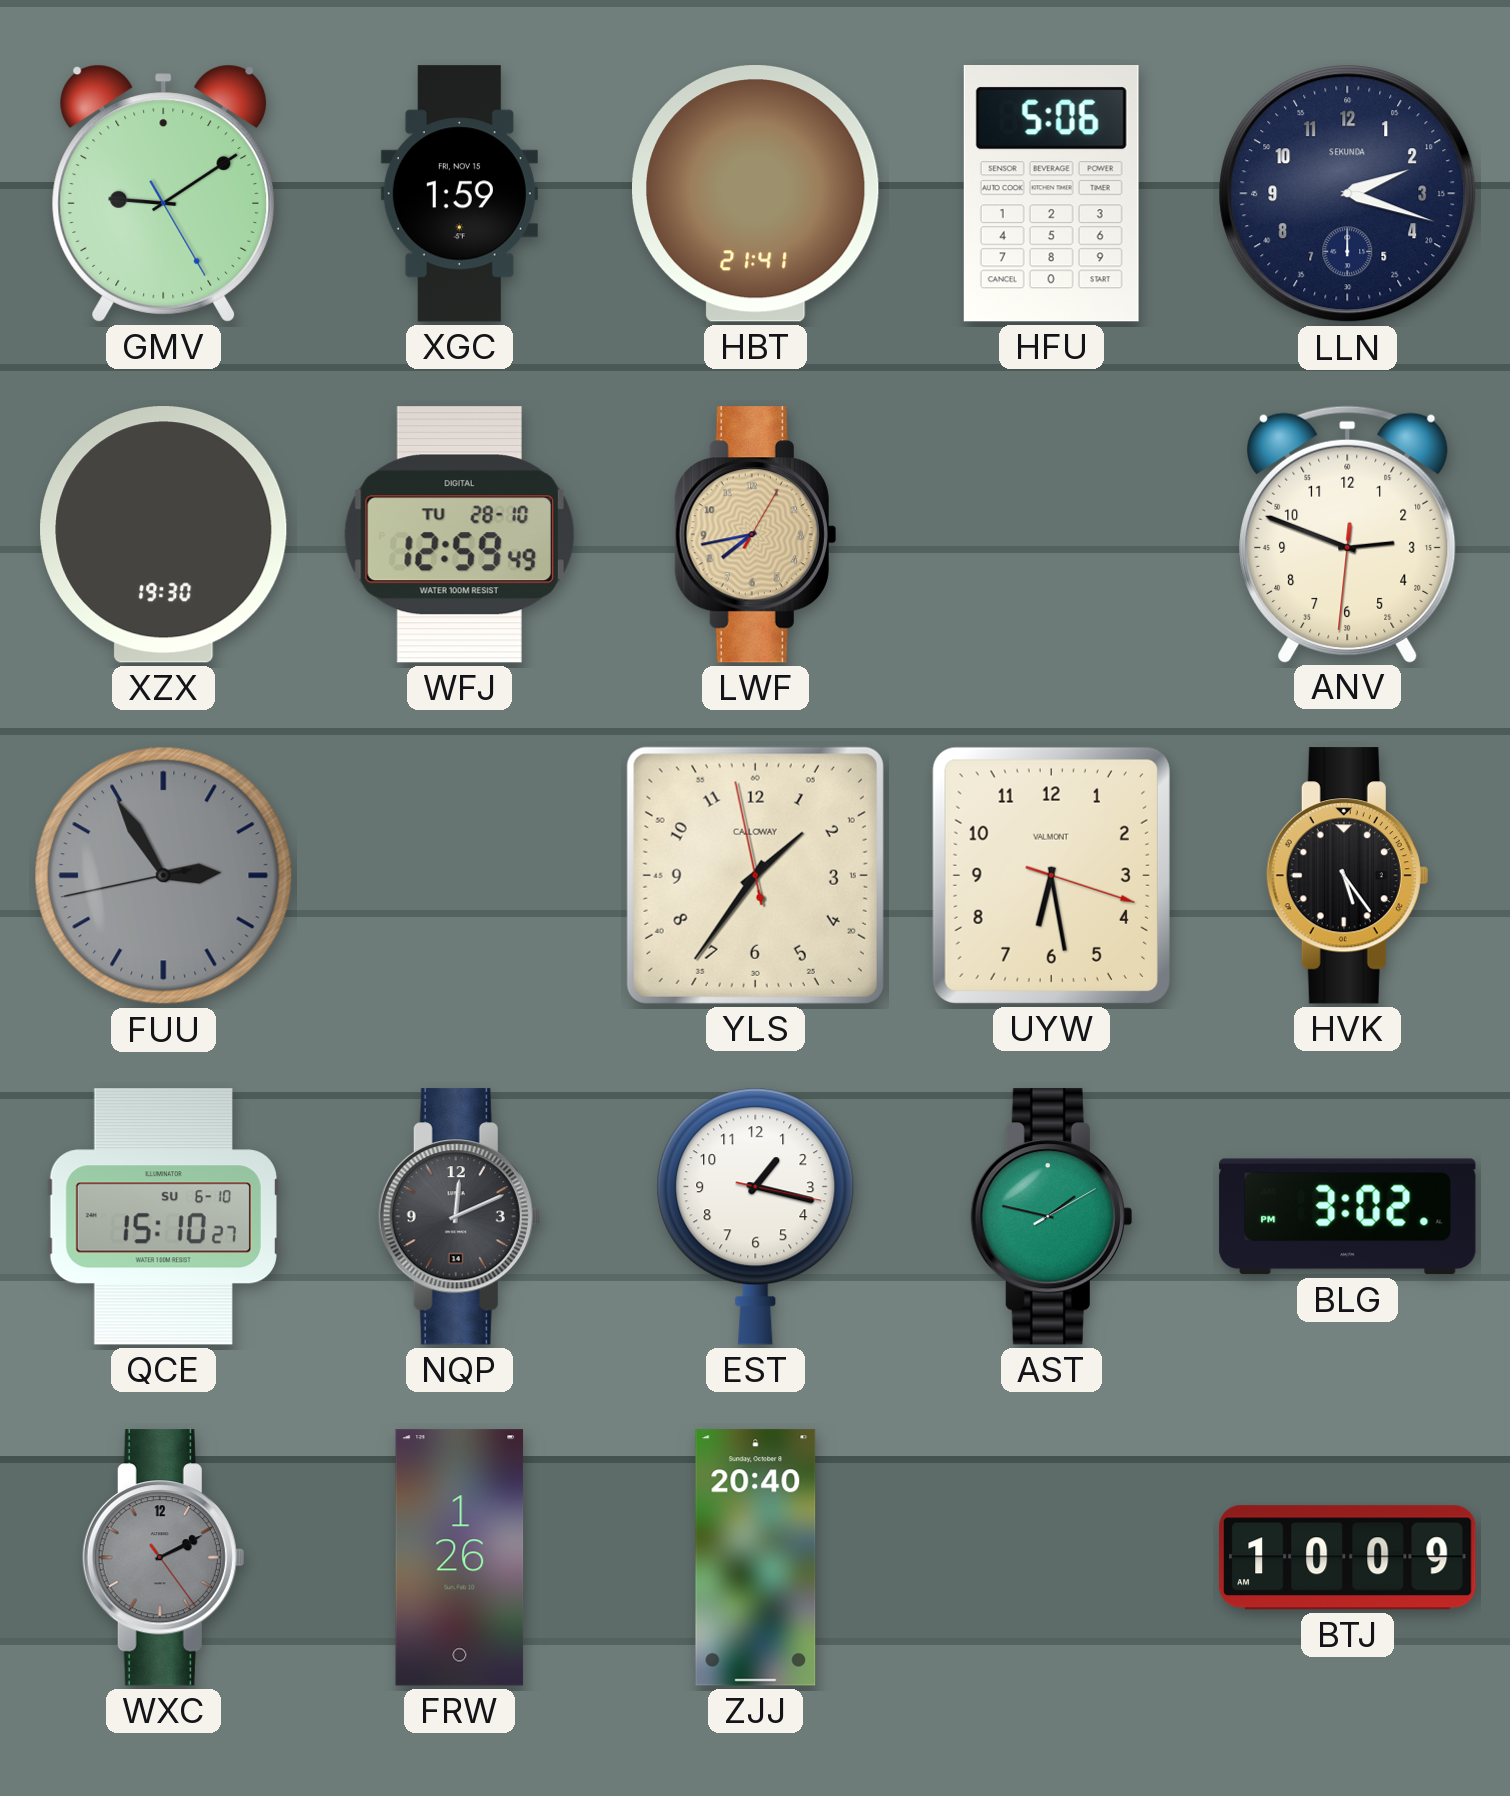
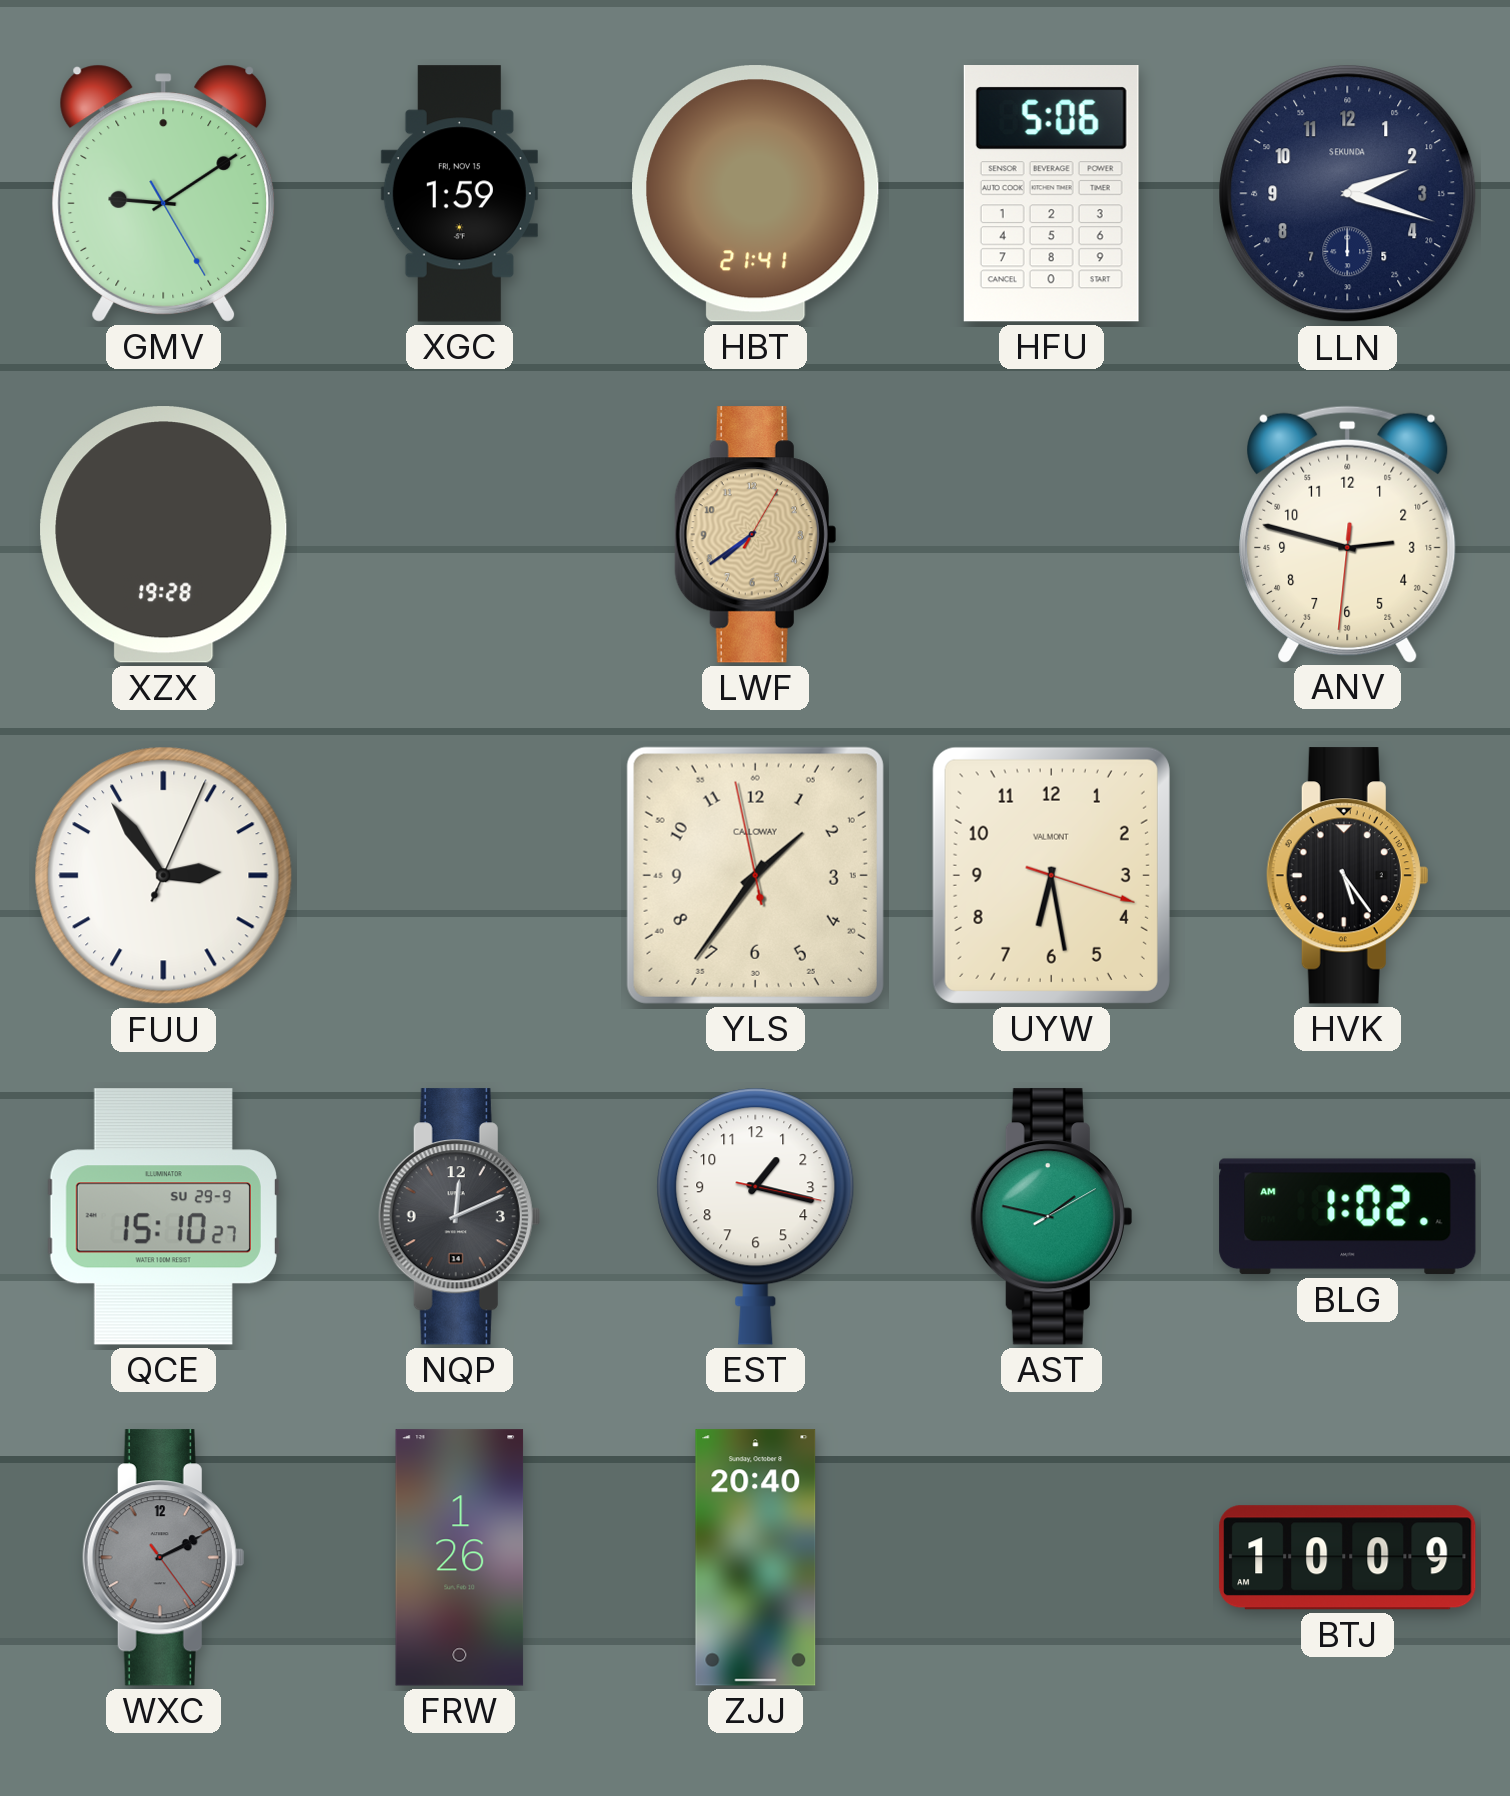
XZX: 19:30 -> 19:28 (164, 535)
WFJ: 12:59 -> none (459, 535)
LWF: 7:43 -> 7:39 (755, 535)
ANV: 2:48 -> 2:47 (1348, 534)
FUU: 2:54:43 -> 2:54:04 (164, 876)
FUU dial: grey -> white (164, 876)
QCE date: SU 6-10 -> SU 29-9 (163, 1217)
BLG: 3:02 -> 1:02 (1348, 1217)
